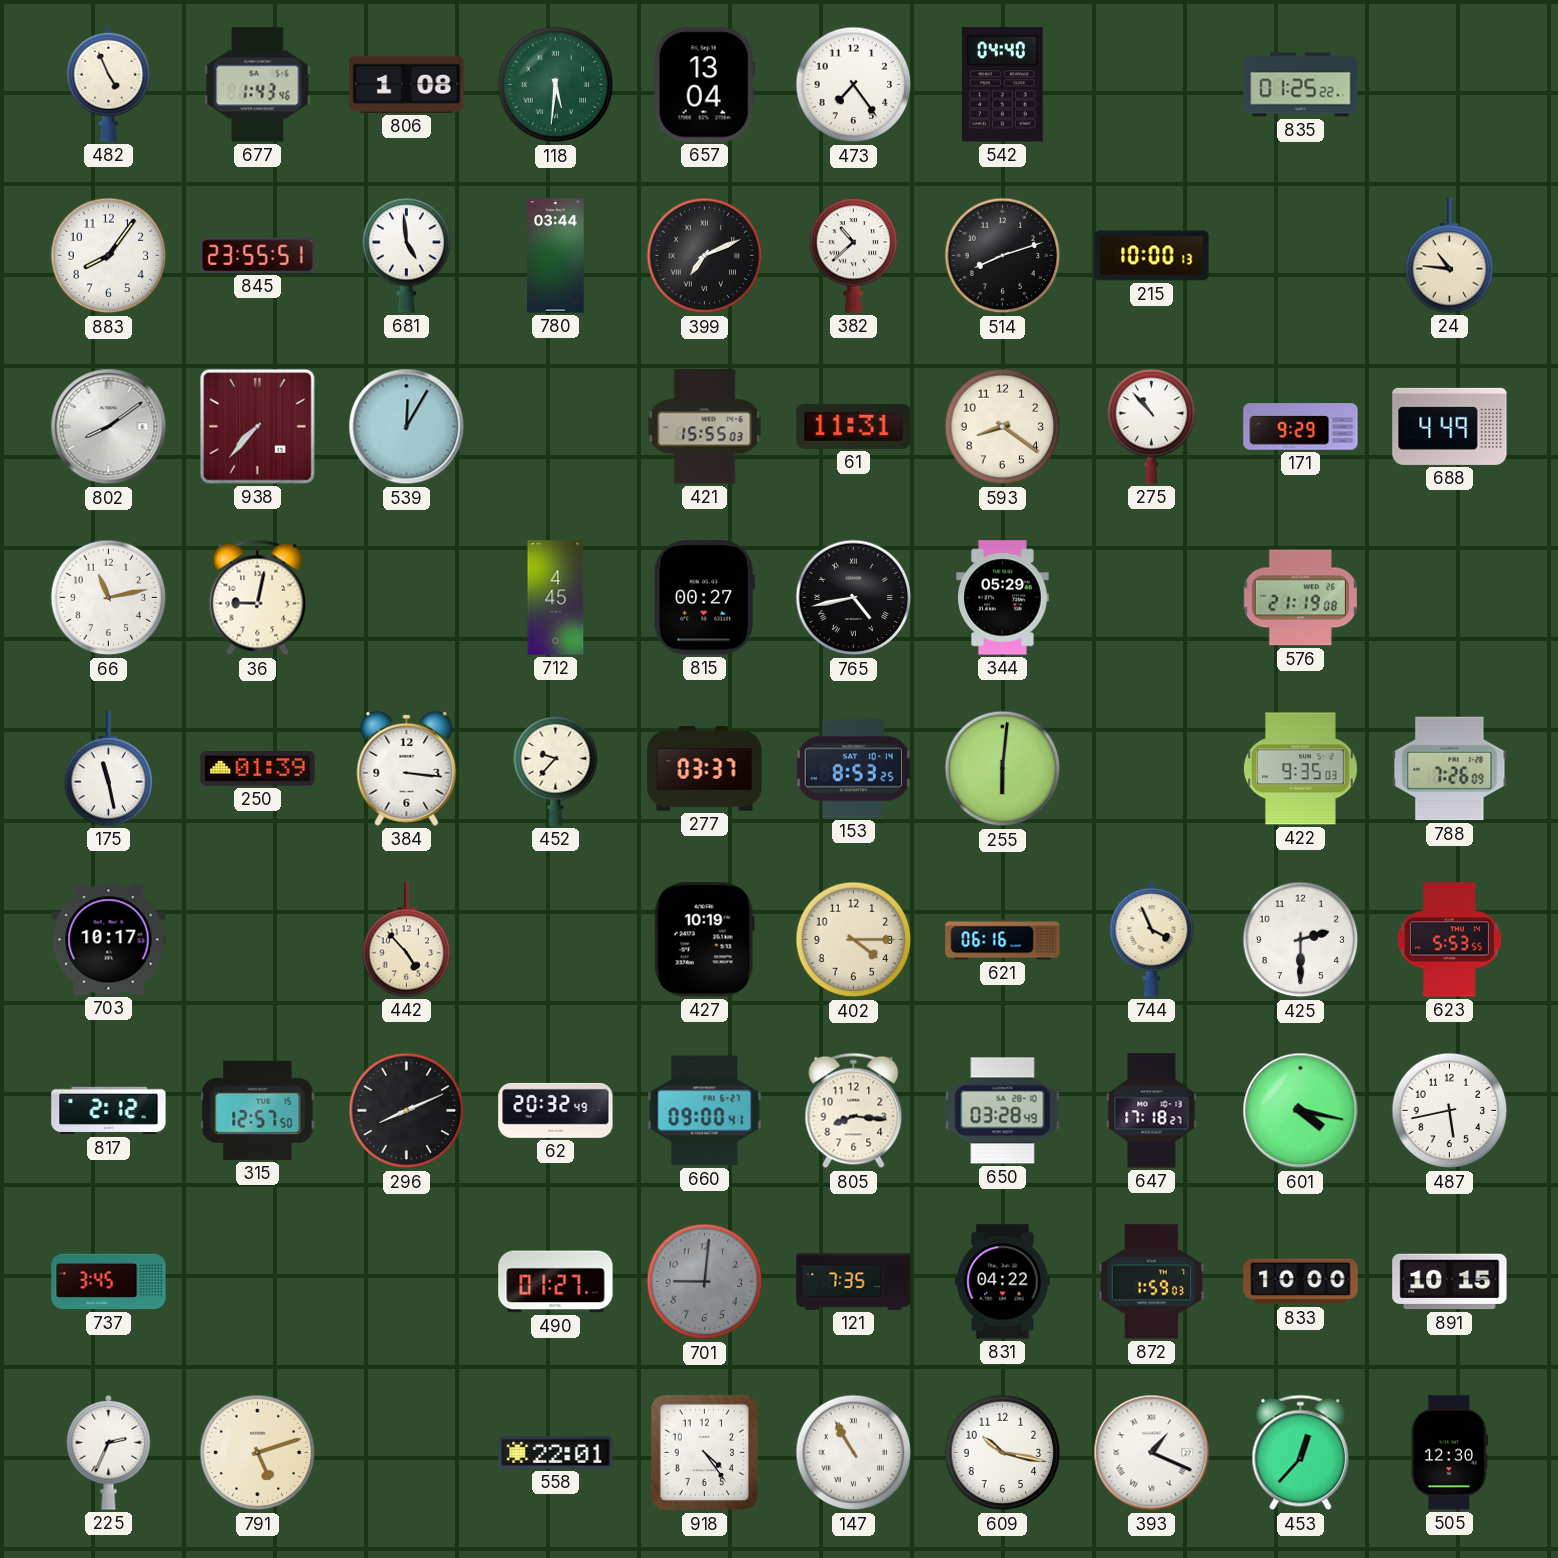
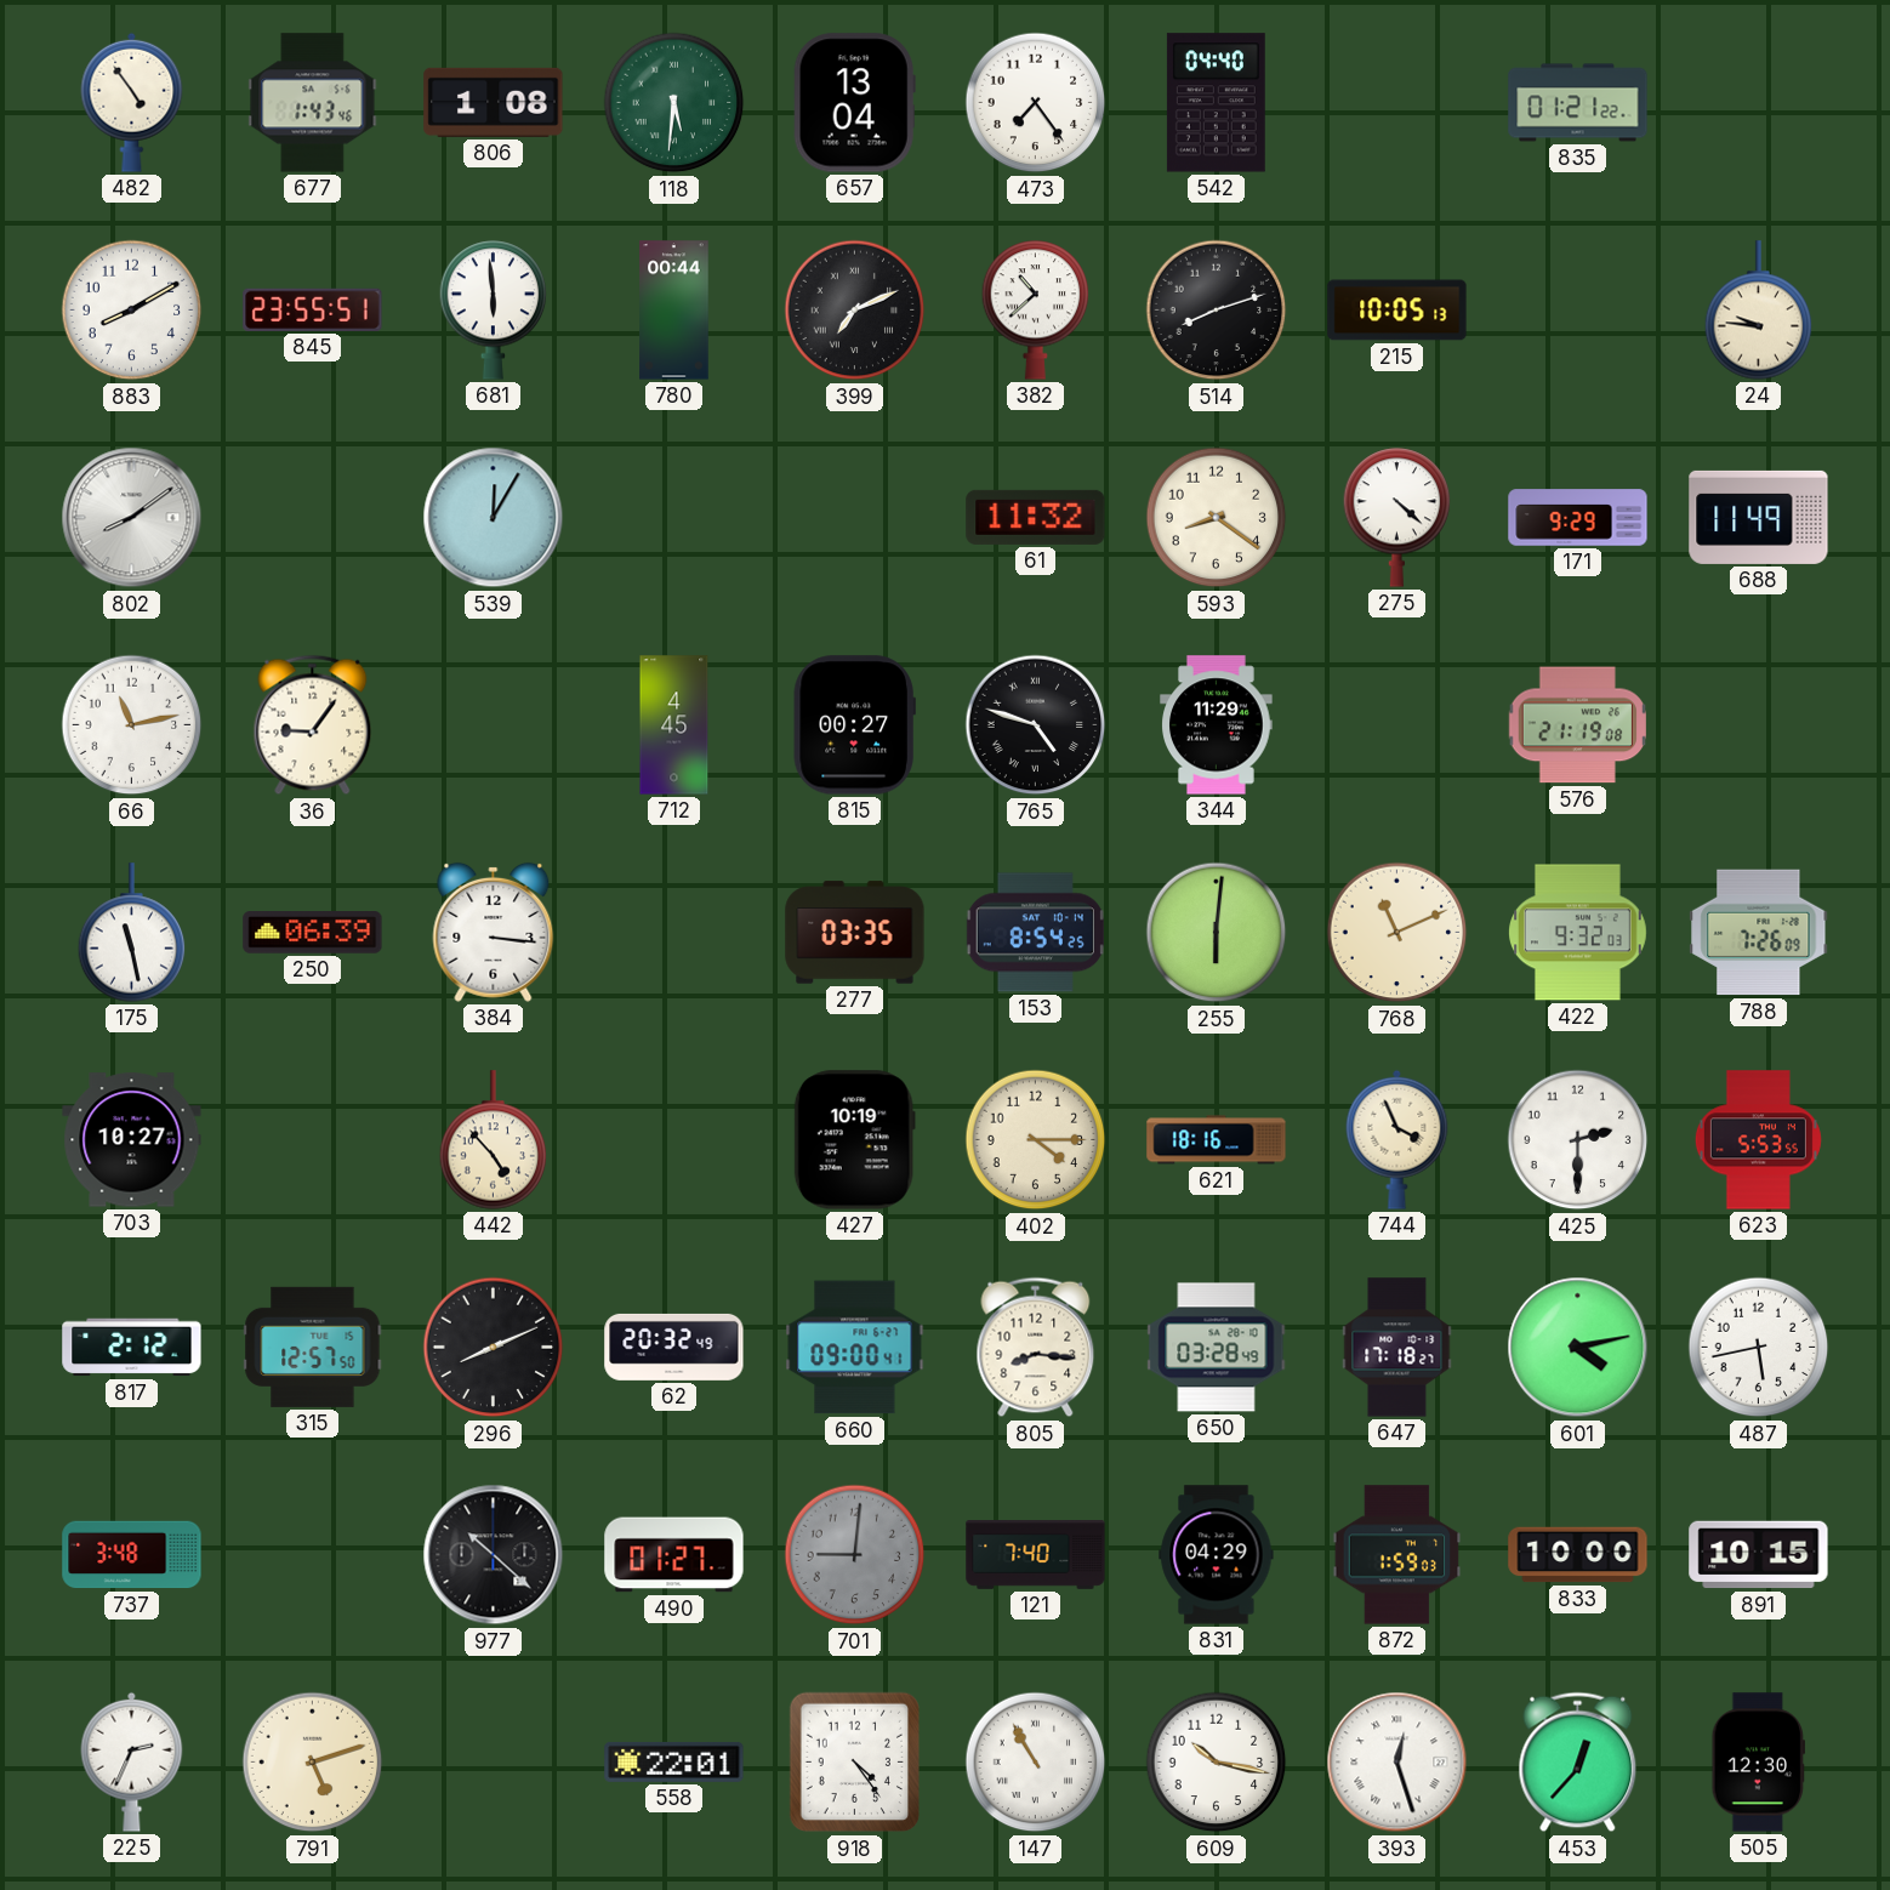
482: 4:56 -> 4:54 (132, 102)
835: 01:25 -> 01:21 (1578, 103)
883: 8:06 -> 8:10 (132, 311)
681: 4:59 -> 5:59 (494, 311)
780: 03:44 -> 00:44 (674, 311)
215: 10:00 -> 10:05 (1397, 311)
24: 10:46 -> 9:46 (1759, 311)
938: 7:37 -> none (258, 427)
421: 15:55 -> none (705, 427)
61: 11:31 -> 11:32 (1036, 517)
275: 10:53 -> 4:22 (1397, 518)
688: 4:49 -> 11:49 (1759, 517)
36: 9:02 -> 9:06 (313, 725)
765: 4:43 -> 4:48 (1036, 725)
344: 05:29 -> 11:29 (1217, 725)
250: 01:39 -> 06:39 (313, 933)
452: 9:37 -> none (556, 768)
277: 03:37 -> 03:35 (855, 933)
153: 8:53 -> 8:54 (1035, 933)
768: none -> 11:11 (1397, 933)
422: 9:35 -> 9:32 (1578, 933)
703: 10:17 -> 10:27 (132, 1140)
621: 06:16 -> 18:16 (1217, 1140)
601: 4:17 -> 4:13 (1578, 1348)
737: 3:45 -> 3:48 (132, 1555)
977: none -> 10:22 (494, 1555)
121: 7:35 -> 7:40 (1036, 1555)
831: 04:22 -> 04:29 (1217, 1555)
393: 1:19 -> 12:27 (1397, 1763)
